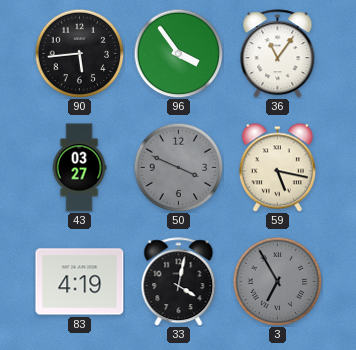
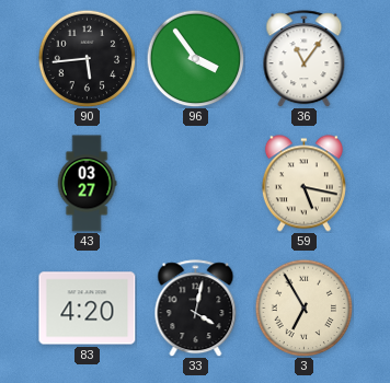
50: 3:49 -> none (178, 167)
83: 4:19 -> 4:20 (88, 309)
3 dial: grey -> cream (303, 307)
